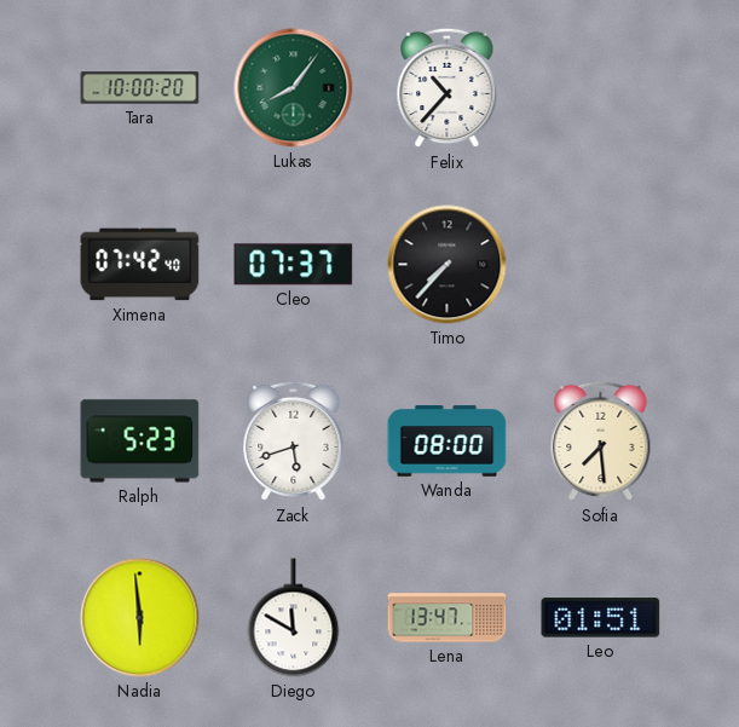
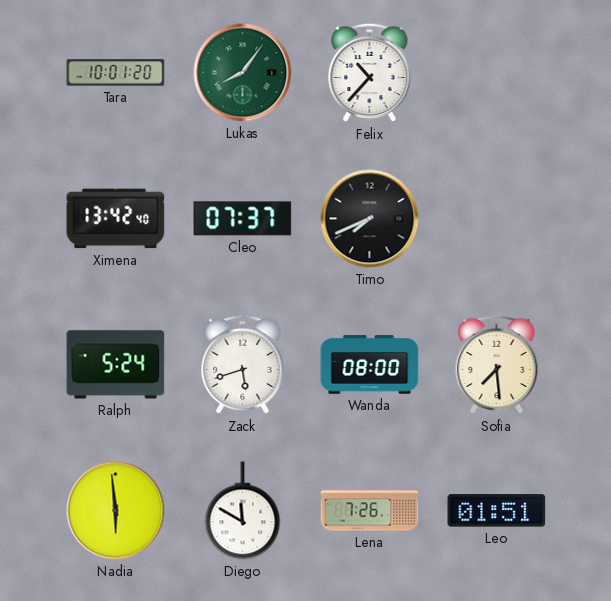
Tara: 10:00 -> 10:01 (116, 73)
Ximena: 07:42 -> 13:42 (116, 219)
Timo: 7:37 -> 7:41 (370, 219)
Ralph: 5:23 -> 5:24 (116, 365)
Lena: 13:47 -> 7:26 (370, 511)
